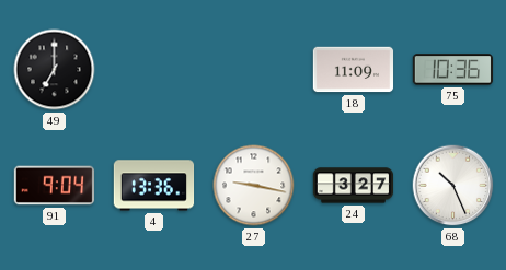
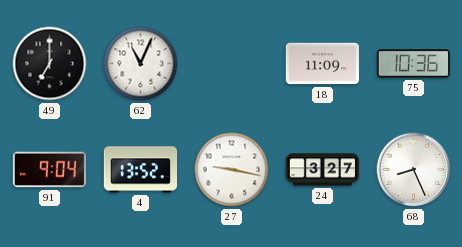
62: none -> 11:04 (141, 64)
4: 13:36 -> 13:52 (141, 170)
68: 10:26 -> 8:26 (414, 170)
